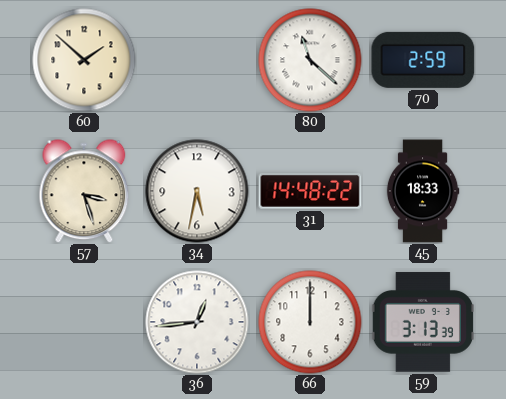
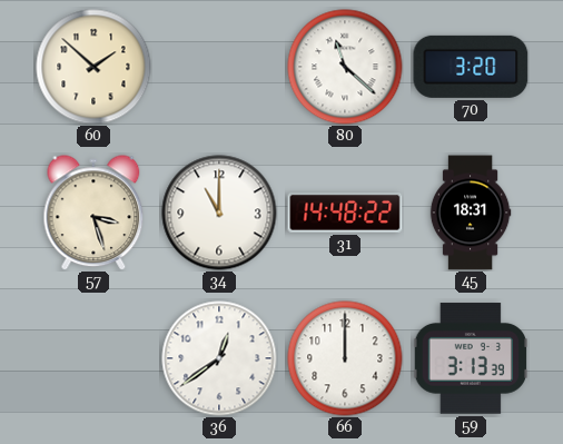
70: 2:59 -> 3:20 (471, 67)
34: 5:32 -> 11:00 (219, 213)
45: 18:33 -> 18:31 (471, 213)
36: 12:44 -> 12:39 (219, 358)
